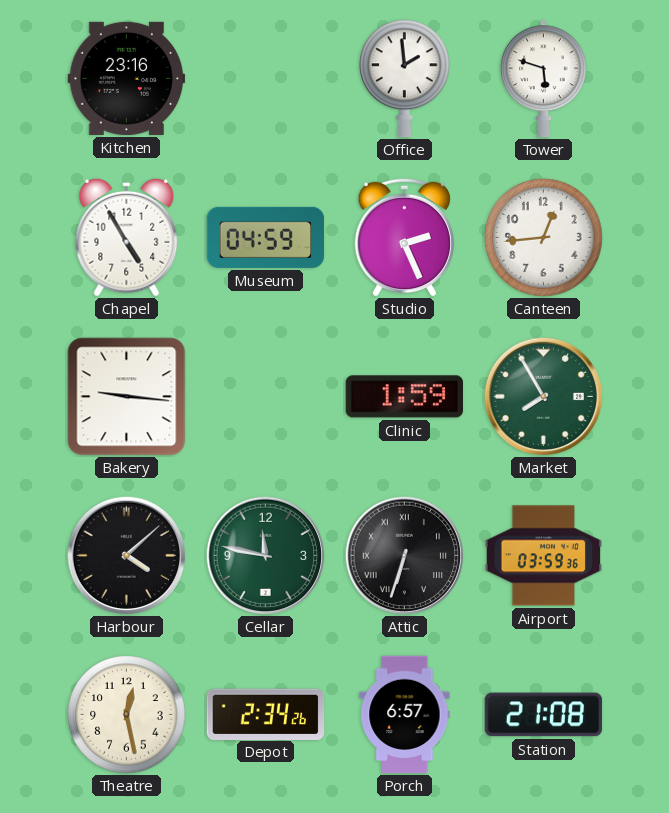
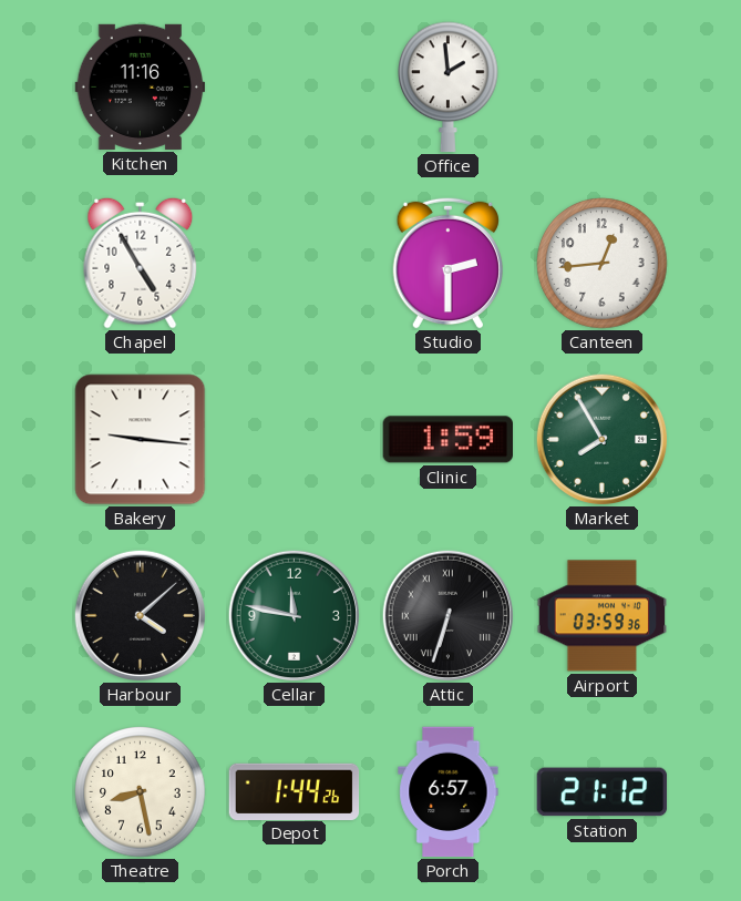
Kitchen: 23:16 -> 11:16 (141, 86)
Tower: 5:48 -> none (544, 79)
Museum: 04:59 -> none (266, 237)
Studio: 2:26 -> 2:30 (447, 263)
Theatre: 12:28 -> 8:28 (141, 792)
Depot: 2:34 -> 1:44 (295, 791)
Station: 21:08 -> 21:12 (603, 792)
